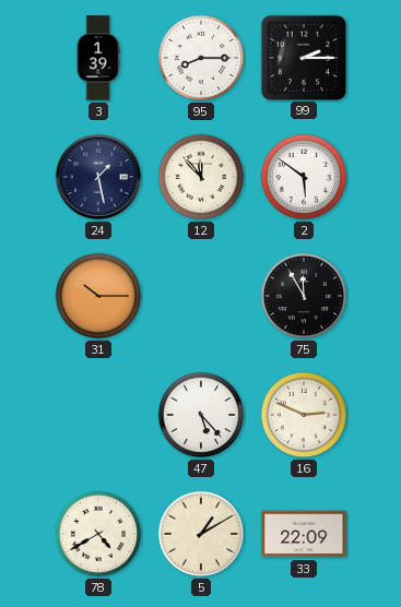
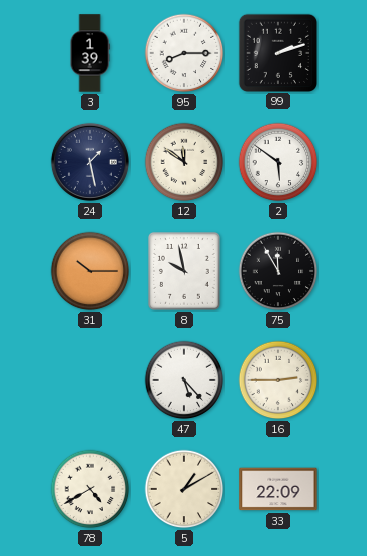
99: 2:15 -> 2:12 (277, 52)
12: 11:53 -> 11:51 (184, 162)
8: none -> 9:58 (184, 271)
16: 2:49 -> 2:45 (278, 380)
